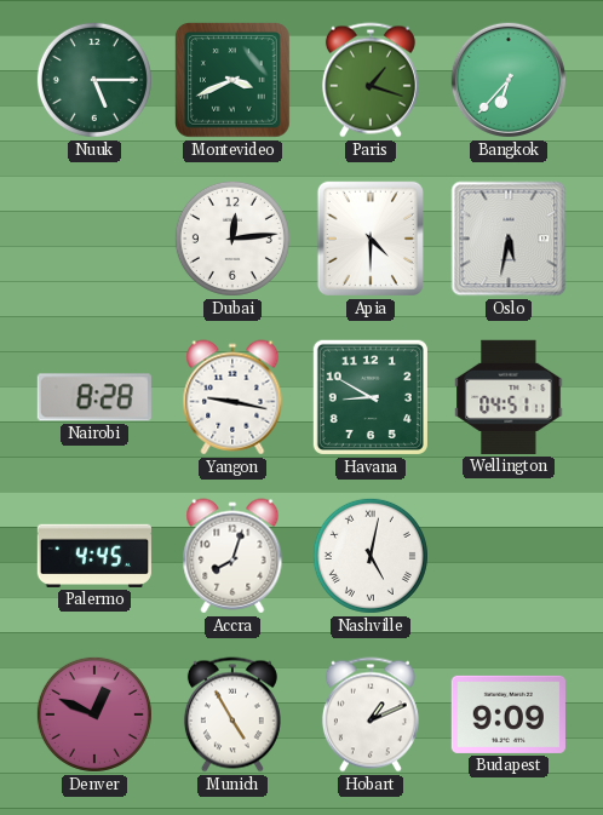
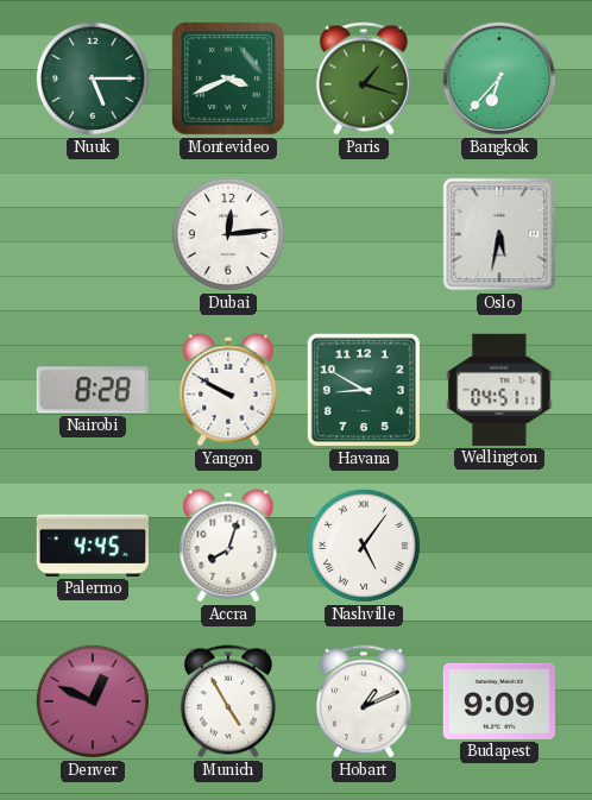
Apia: 4:30 -> none (371, 239)
Yangon: 9:17 -> 9:50 (228, 390)
Nashville: 5:02 -> 5:06 (364, 546)
